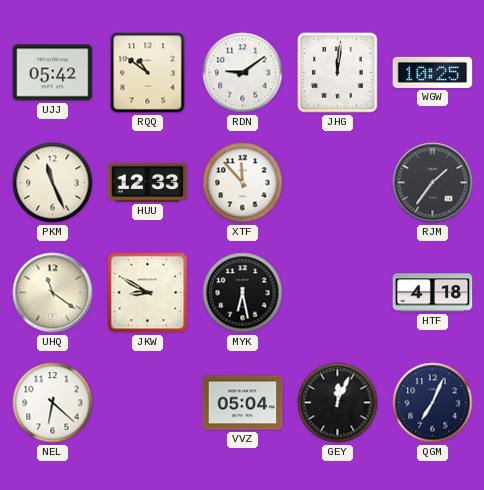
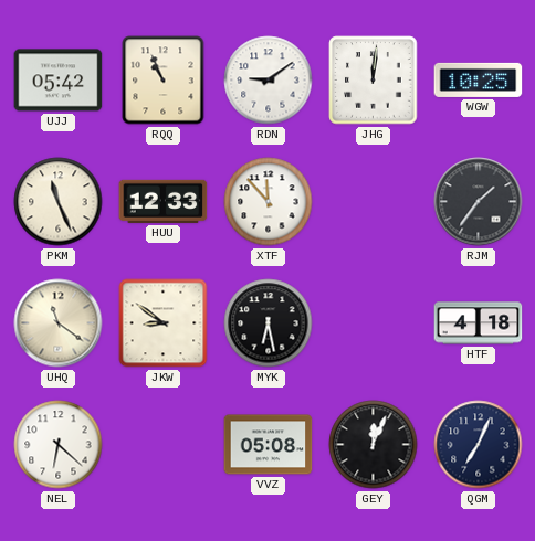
RQQ: 10:51 -> 10:56 (164, 81)
JKW: 8:50 -> 8:51 (164, 323)
VVZ: 05:04 -> 05:08 (269, 445)
